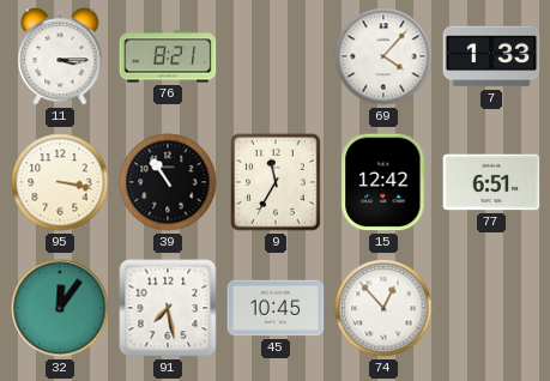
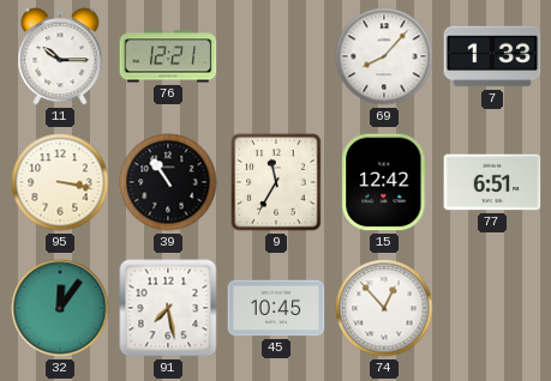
11: 3:15 -> 10:15 (60, 56)
76: 8:21 -> 12:21 (168, 56)
69: 4:07 -> 8:07 (384, 56)
